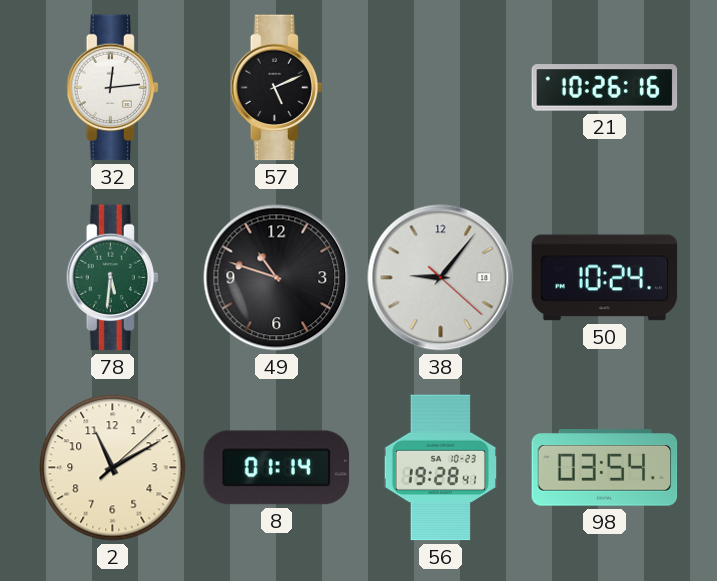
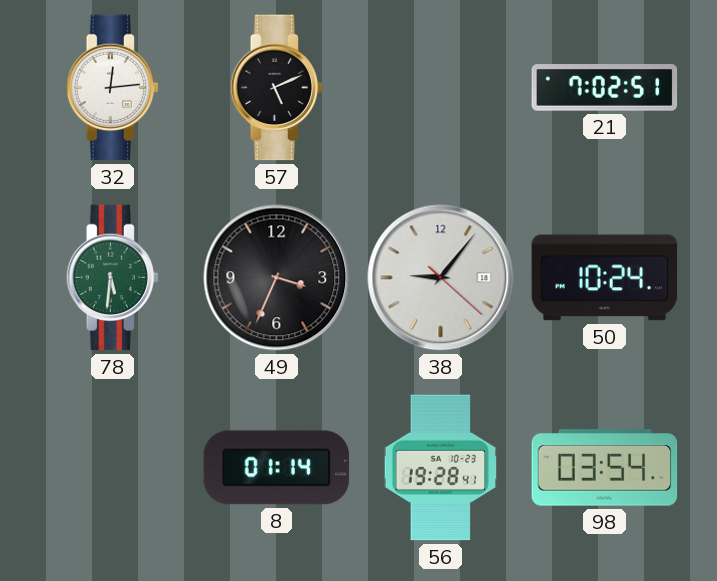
21: 10:26 -> 7:02 (605, 88)
49: 10:48 -> 3:34 (277, 278)
2: 11:10 -> none (113, 468)
